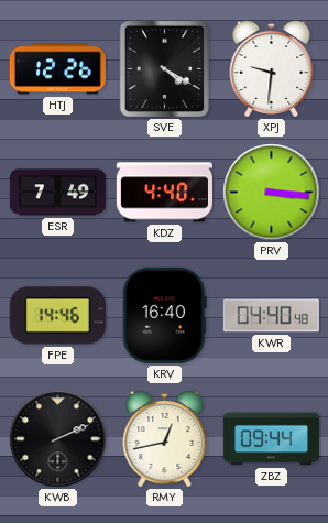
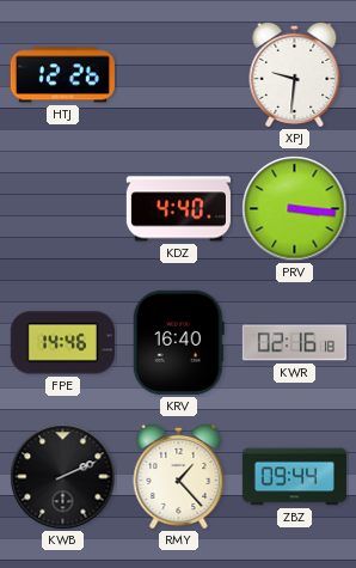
SVE: 4:20 -> none (164, 69)
ESR: 7:49 -> none (57, 193)
KWR: 04:40 -> 02:16 (294, 343)
RMY: 12:43 -> 1:23 (179, 476)
